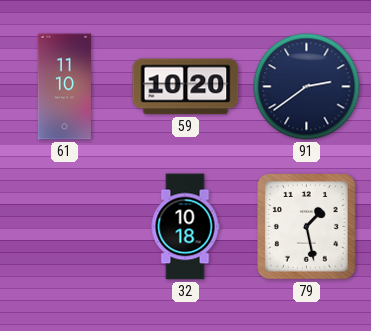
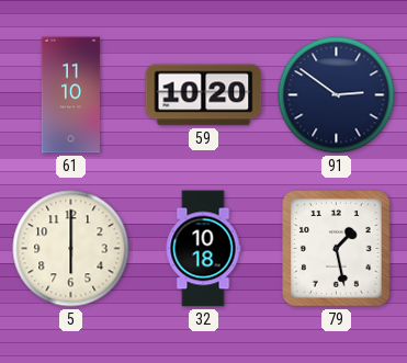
91: 2:39 -> 2:51 (337, 95)
5: none -> 6:00 (71, 249)
